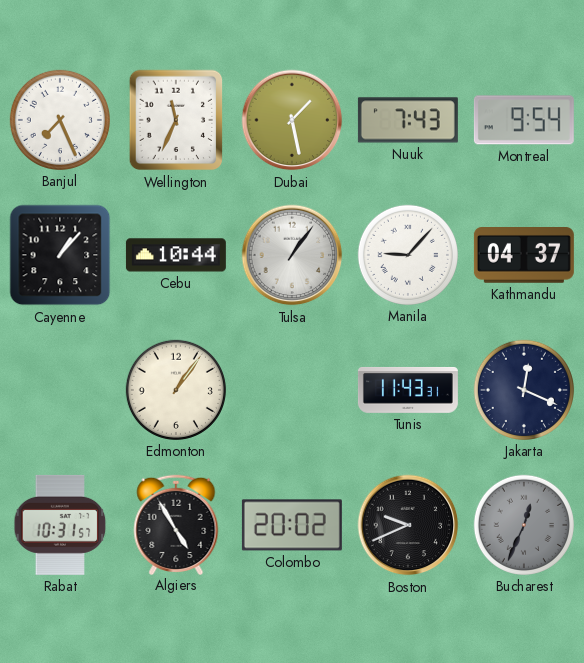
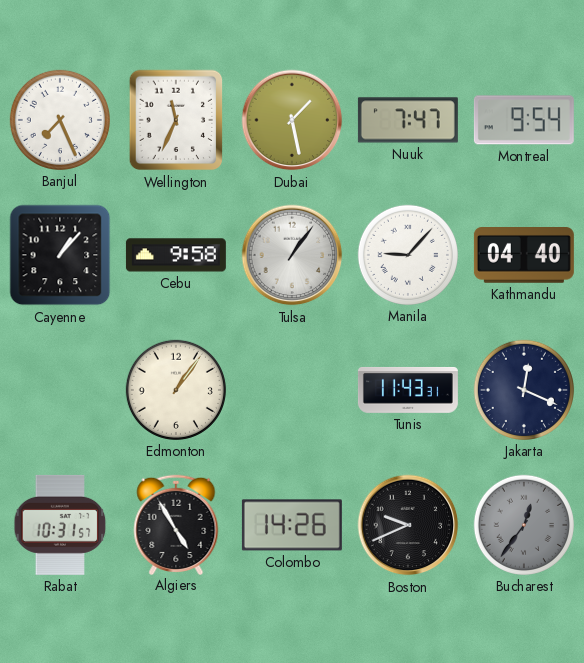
Nuuk: 7:43 -> 7:47 (408, 120)
Cebu: 10:44 -> 9:58 (176, 255)
Kathmandu: 04:37 -> 04:40 (524, 256)
Colombo: 20:02 -> 14:26 (292, 525)
Bucharest: 12:34 -> 12:36 (524, 525)
